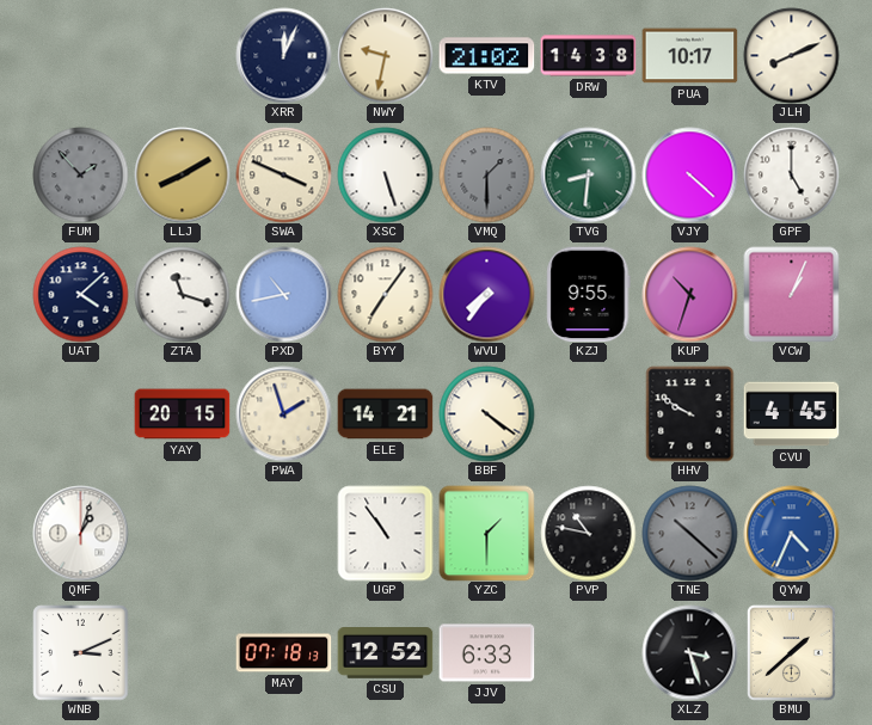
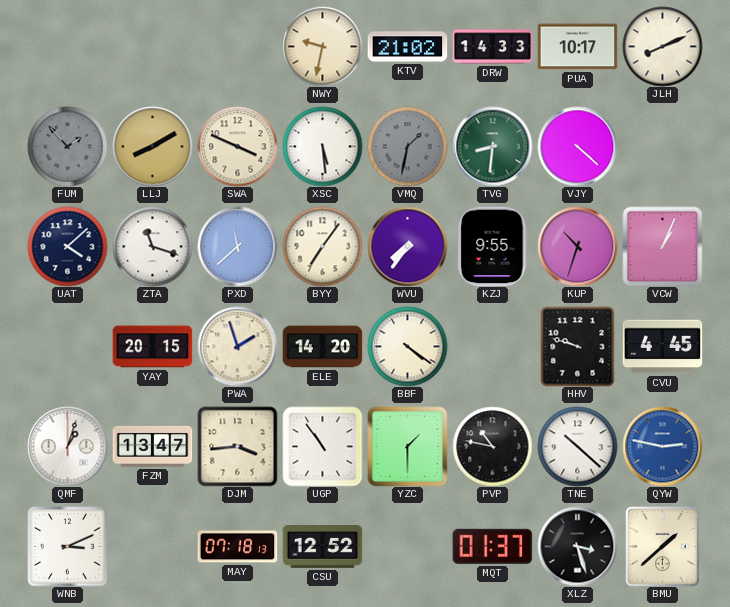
XRR: 12:04 -> none (283, 55)
DRW: 14:38 -> 14:33 (492, 47)
XSC: 5:27 -> 5:29 (322, 146)
VMQ: 1:30 -> 1:32 (407, 146)
GPF: 5:00 -> none (791, 174)
PXD: 10:43 -> 11:38 (237, 246)
ELE: 14:21 -> 14:20 (322, 347)
HHV: 9:50 -> 9:48 (578, 346)
FZM: none -> 13:47 (152, 446)
DJM: none -> 3:44 (237, 446)
TNE dial: grey -> white (577, 446)
QYW: 4:34 -> 2:47 (662, 446)
JJV: 6:33 -> none (486, 653)
MQT: none -> 01:37 (492, 546)
